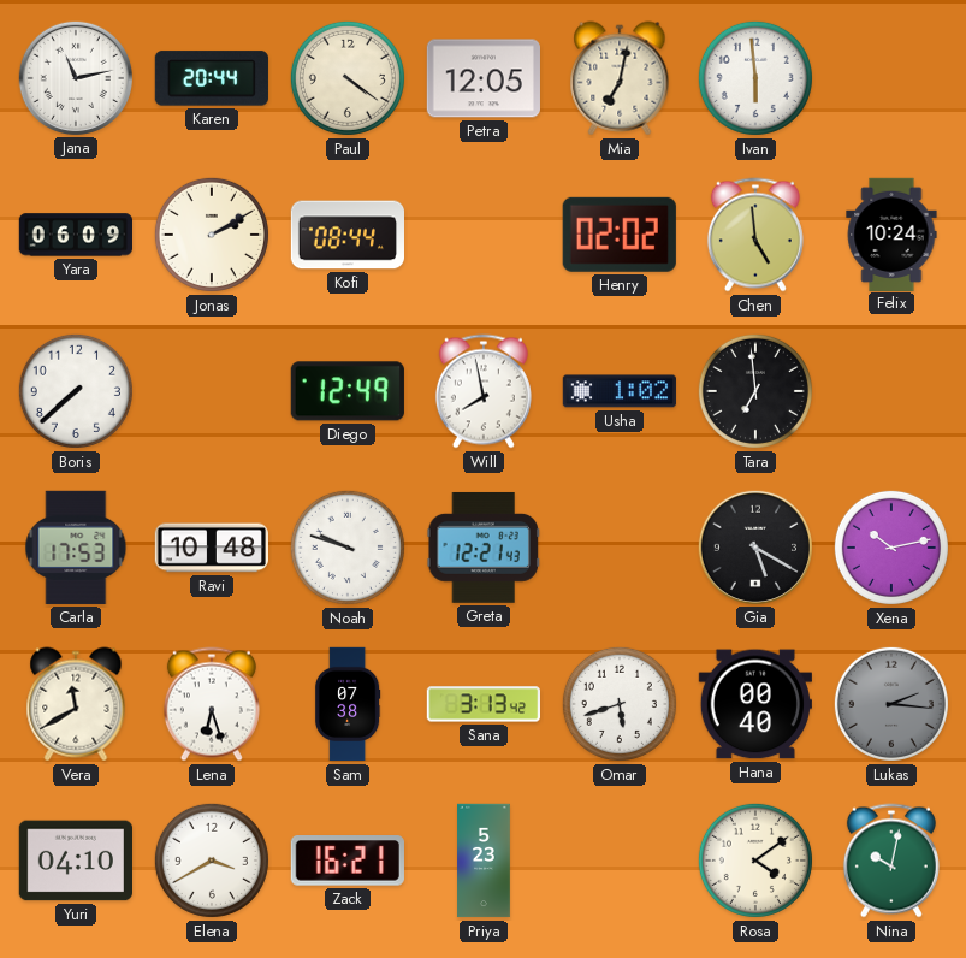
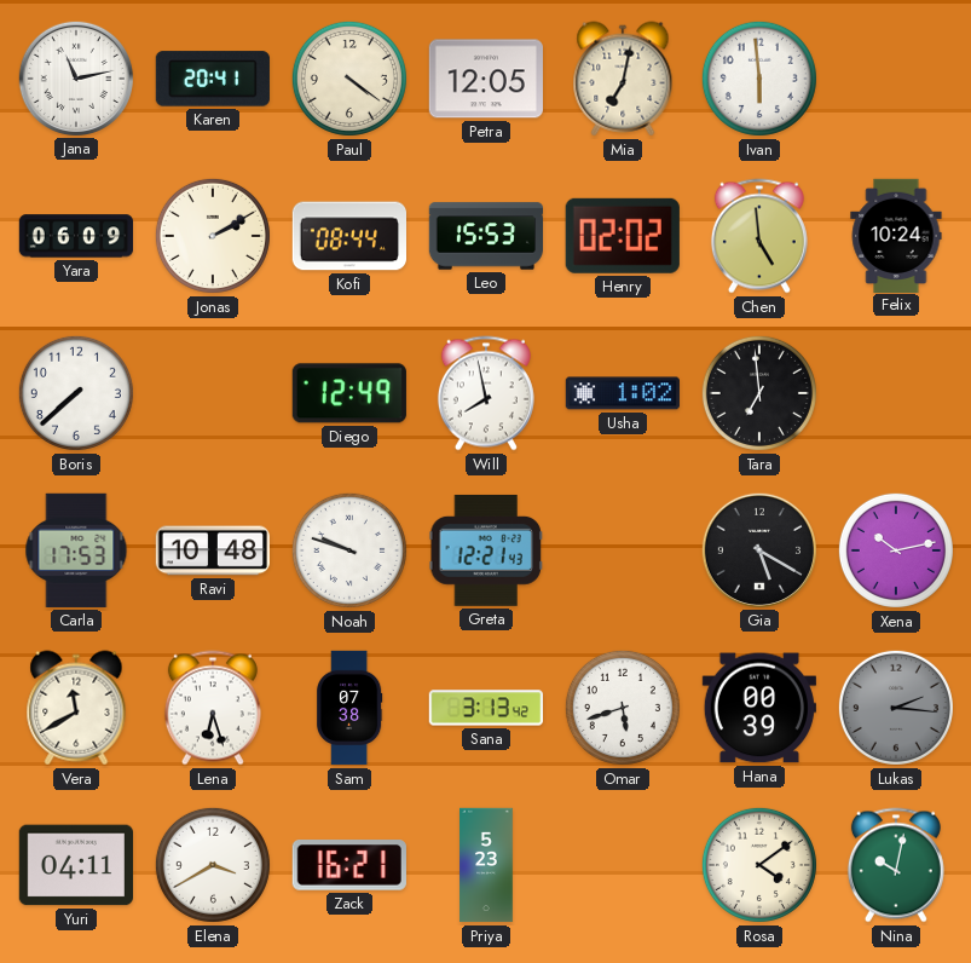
Karen: 20:44 -> 20:41 (213, 79)
Leo: none -> 15:53 (485, 236)
Hana: 00:40 -> 00:39 (758, 708)
Yuri: 04:10 -> 04:11 (75, 865)
